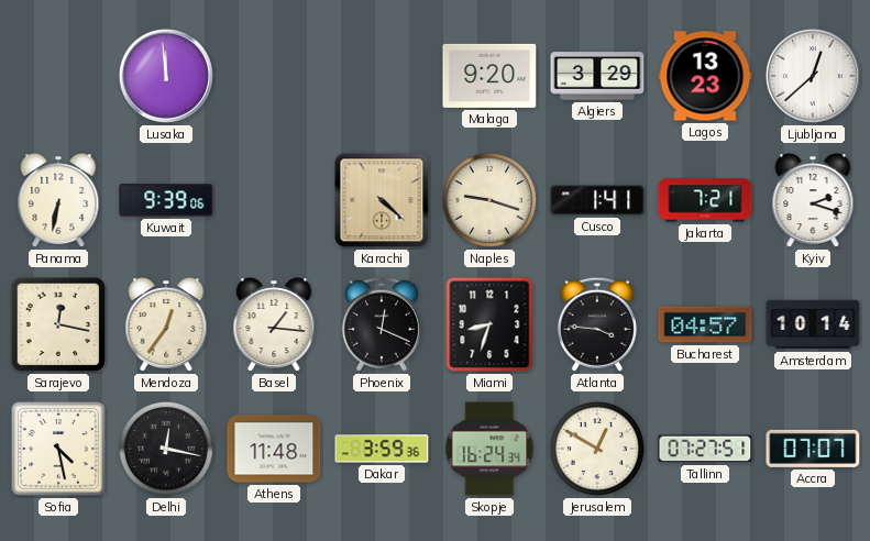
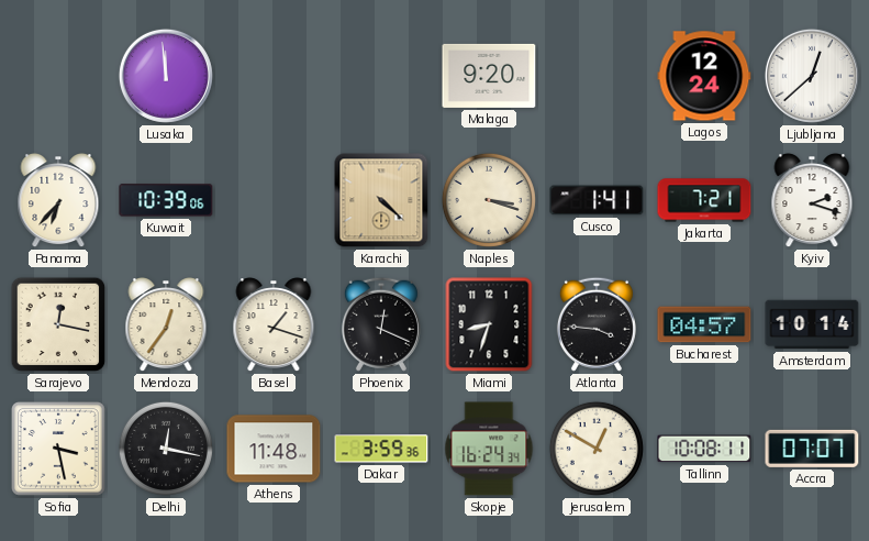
Algiers: 3:29 -> none (597, 76)
Lagos: 13:23 -> 12:24 (704, 76)
Panama: 6:32 -> 6:37 (58, 201)
Kuwait: 9:39 -> 10:39 (166, 200)
Naples: 9:18 -> 3:18 (489, 200)
Basel: 1:16 -> 1:18 (274, 325)
Sofia: 4:28 -> 3:28 (58, 449)
Tallinn: 07:27 -> 10:08 (704, 449)
